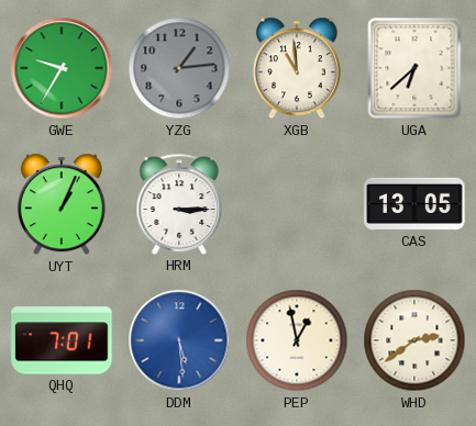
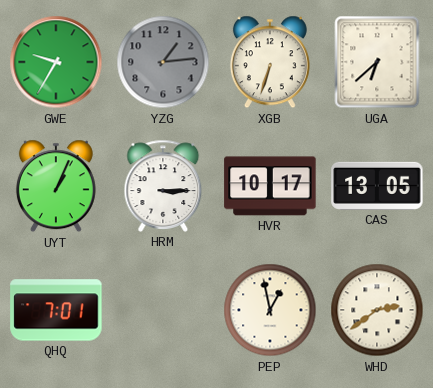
XGB: 10:59 -> 6:33 (270, 62)
HVR: none -> 10:17 (270, 186)
DDM: 5:29 -> none (179, 340)
